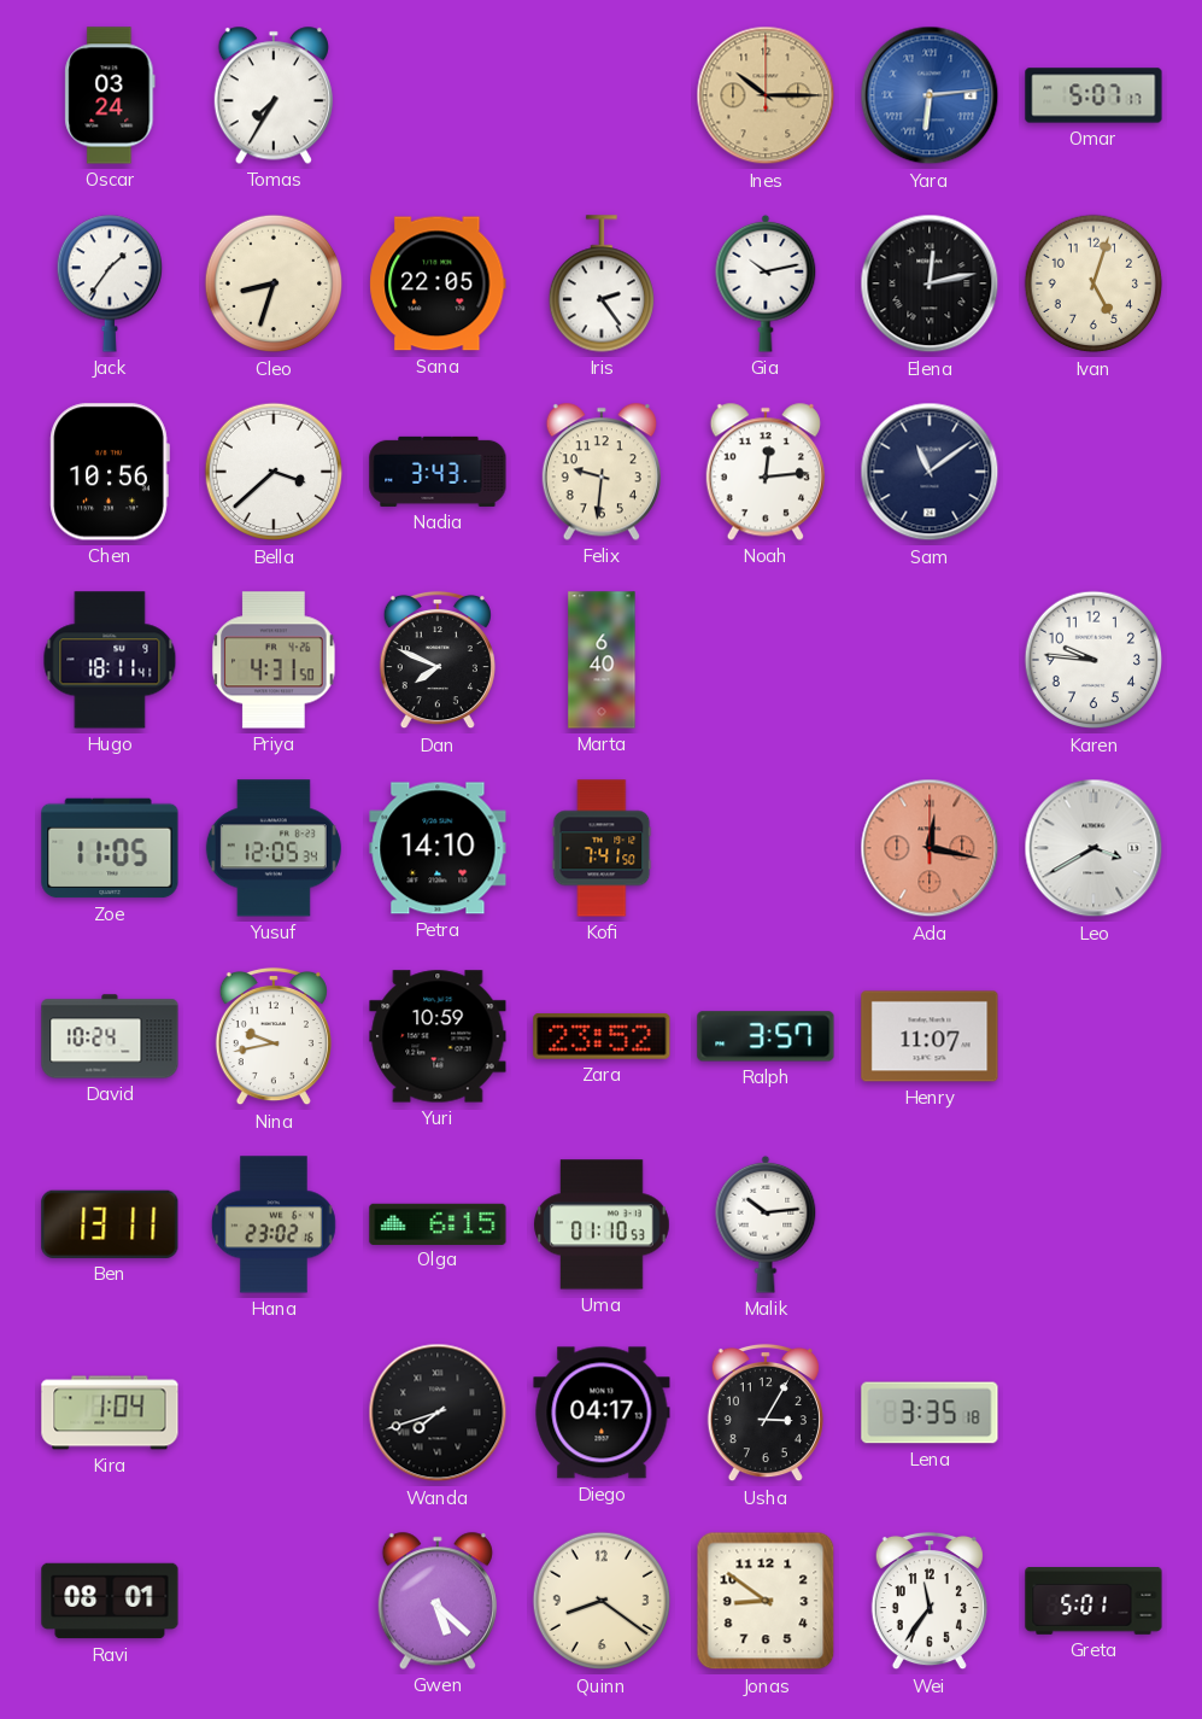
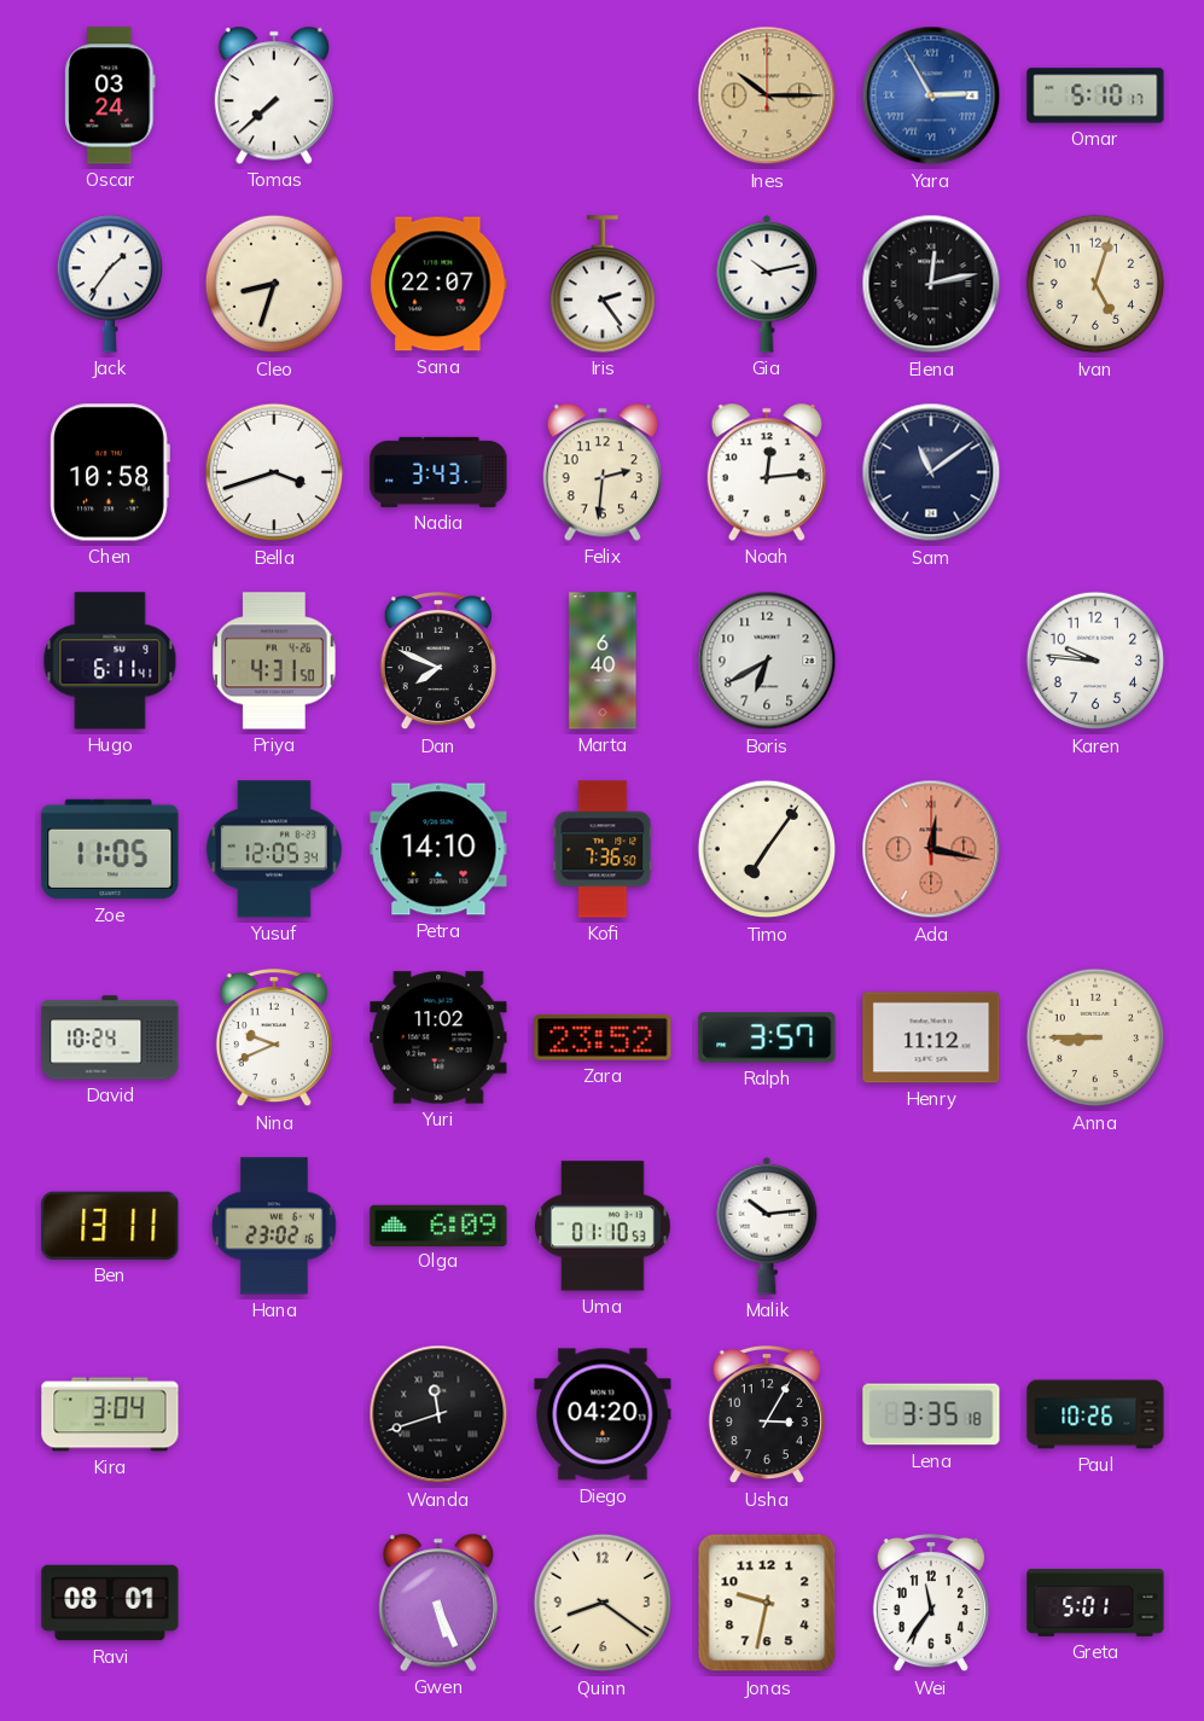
Tomas: 7:35 -> 7:38 (274, 95)
Yara: 6:14 -> 2:55 (931, 95)
Omar: 5:07 -> 5:10 (1095, 95)
Sana: 22:05 -> 22:07 (438, 284)
Chen: 10:56 -> 10:58 (110, 472)
Bella: 3:38 -> 3:42 (274, 472)
Felix: 9:31 -> 2:31 (603, 472)
Hugo: 18:11 -> 6:11 (110, 661)
Boris: none -> 6:40 (767, 661)
Kofi: 7:41 -> 7:36 (603, 849)
Timo: none -> 7:06 (767, 849)
Leo: 3:40 -> none (1093, 848)
Nina: 9:43 -> 9:41 (274, 1037)
Yuri: 10:59 -> 11:02 (438, 1037)
Henry: 11:07 -> 11:12 (931, 1037)
Anna: none -> 8:45 (1095, 1037)
Olga: 6:15 -> 6:09 (438, 1225)
Kira: 1:04 -> 3:04 (110, 1414)
Wanda: 7:42 -> 11:42 (438, 1414)
Diego: 04:17 -> 04:20 (603, 1414)
Paul: none -> 10:26 (1095, 1414)
Gwen: 5:22 -> 5:26 (438, 1603)
Jonas: 8:51 -> 9:32 (767, 1603)
